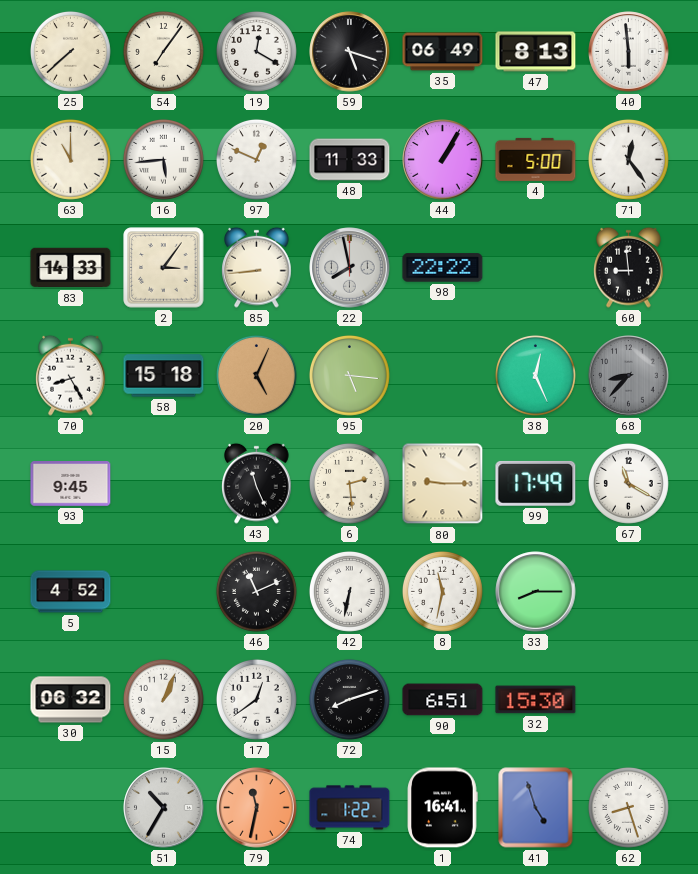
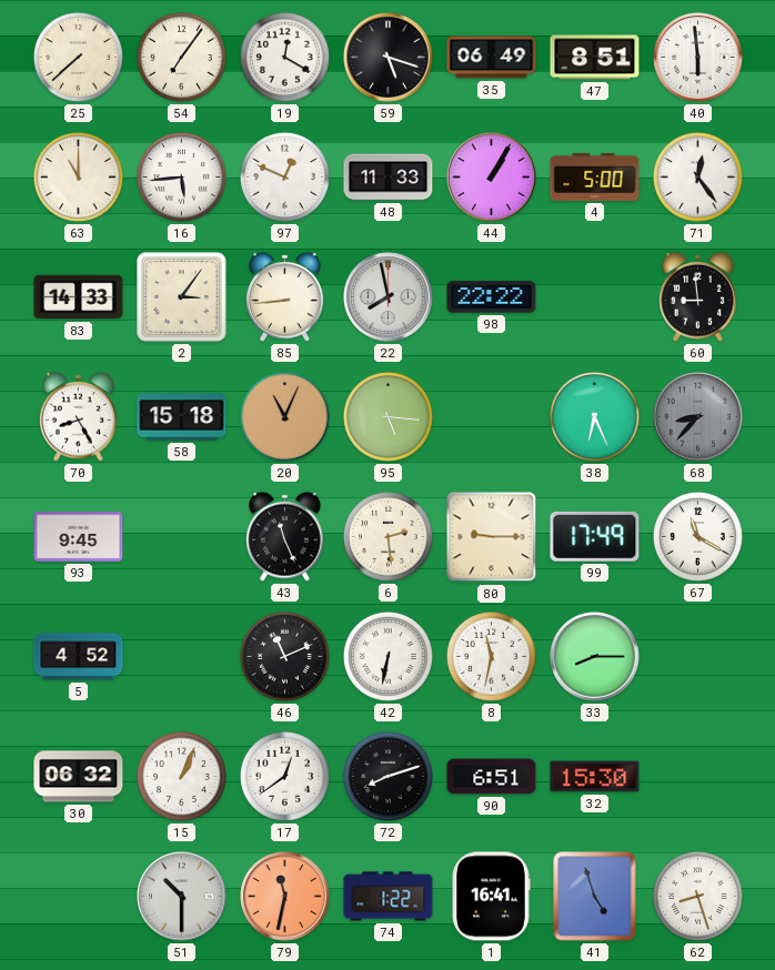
47: 8:13 -> 8:51 (595, 58)
20: 5:04 -> 11:04 (284, 416)
38: 12:26 -> 6:26 (594, 416)
51: 10:35 -> 10:30 (182, 897)
